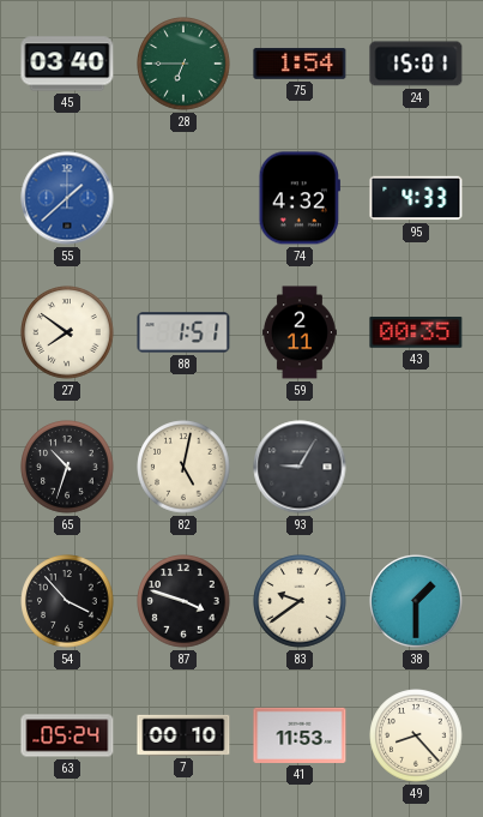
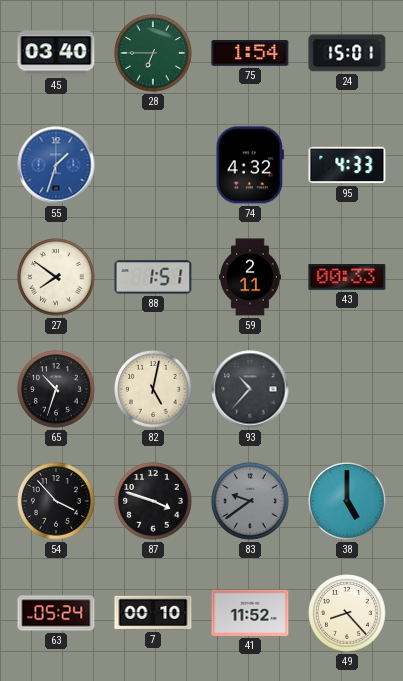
55: 1:38 -> 1:33 (56, 165)
43: 00:35 -> 00:33 (347, 277)
93: 9:05 -> 10:37 (250, 389)
83 dial: cream -> grey (250, 501)
38: 1:30 -> 5:00 (347, 501)
41: 11:53 -> 11:52 (250, 613)
